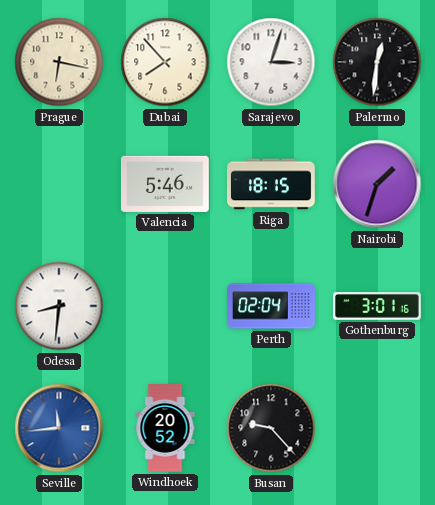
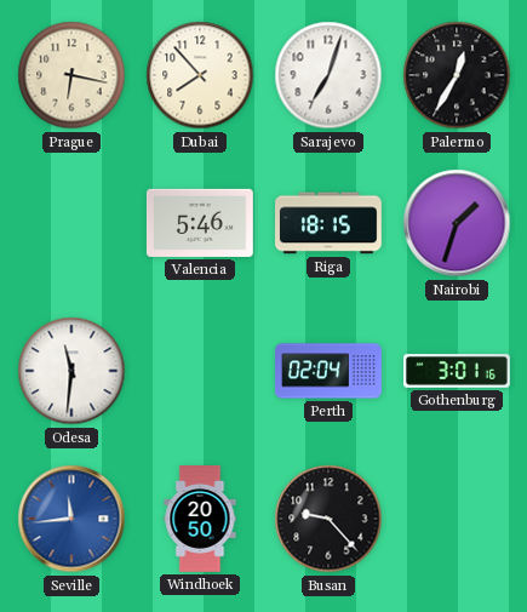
Sarajevo: 3:03 -> 7:03 (328, 75)
Palermo: 12:31 -> 12:35 (457, 75)
Odesa: 8:31 -> 11:31 (71, 371)
Windhoek: 20:52 -> 20:50 (200, 520)
